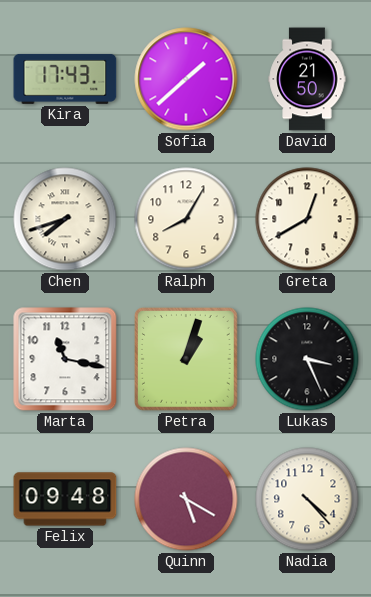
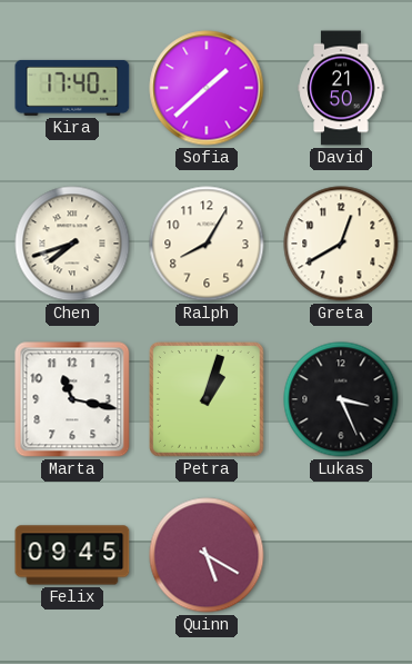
Kira: 17:43 -> 17:40 (72, 88)
Felix: 09:48 -> 09:45 (72, 555)
Nadia: 4:23 -> none (307, 499)
